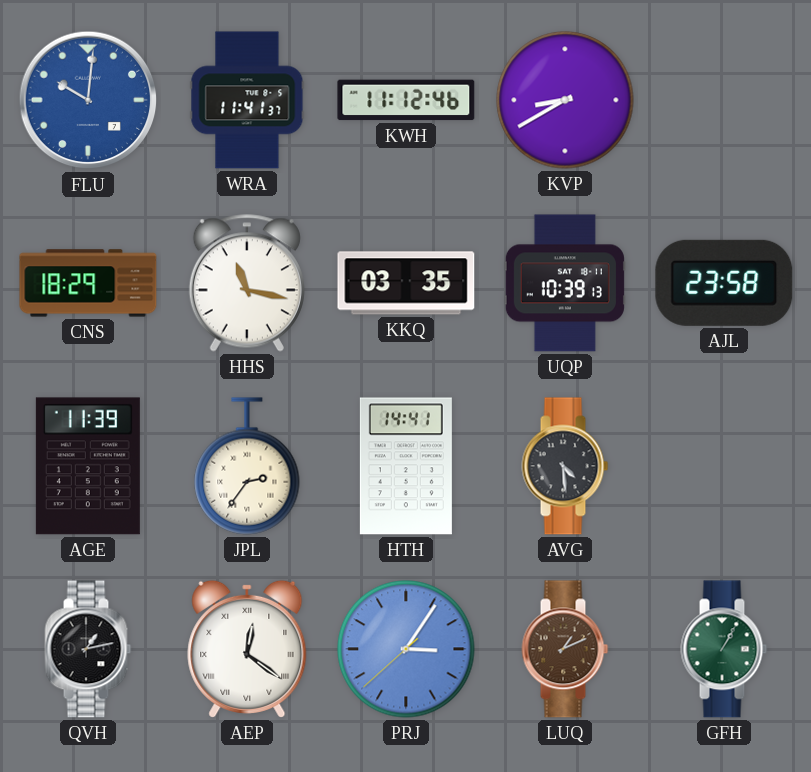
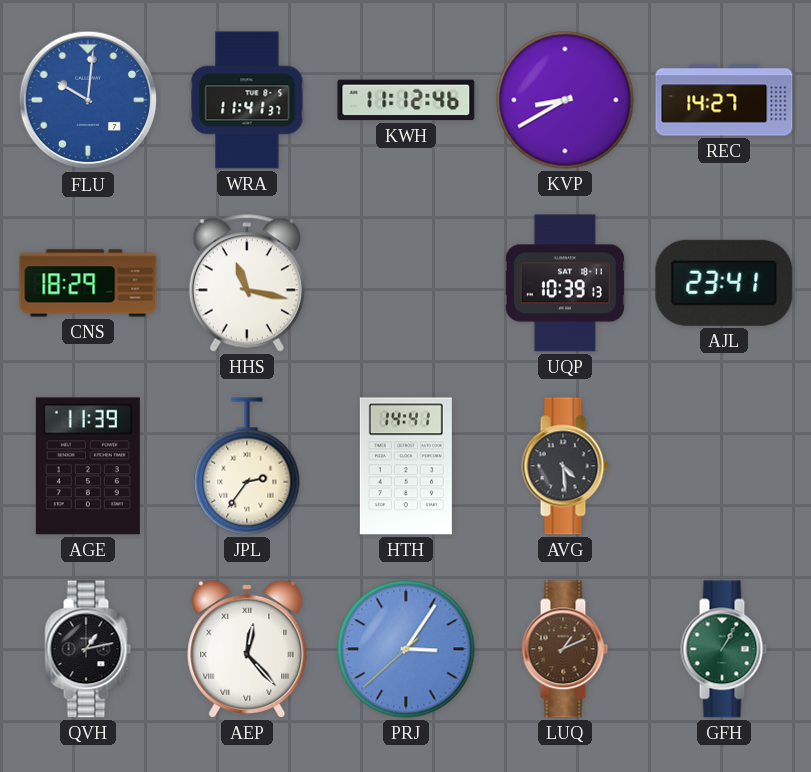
REC: none -> 14:27 (724, 100)
KKQ: 03:35 -> none (406, 283)
AJL: 23:58 -> 23:41 (724, 283)
AEP: 12:21 -> 12:23 (247, 649)
